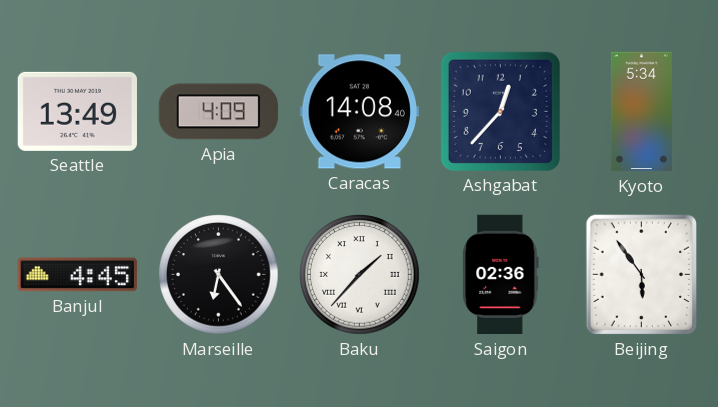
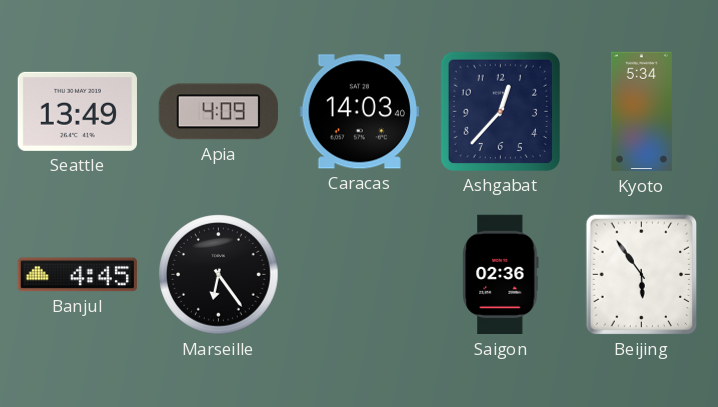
Caracas: 14:08 -> 14:03 (359, 112)
Baku: 1:37 -> none (360, 275)
